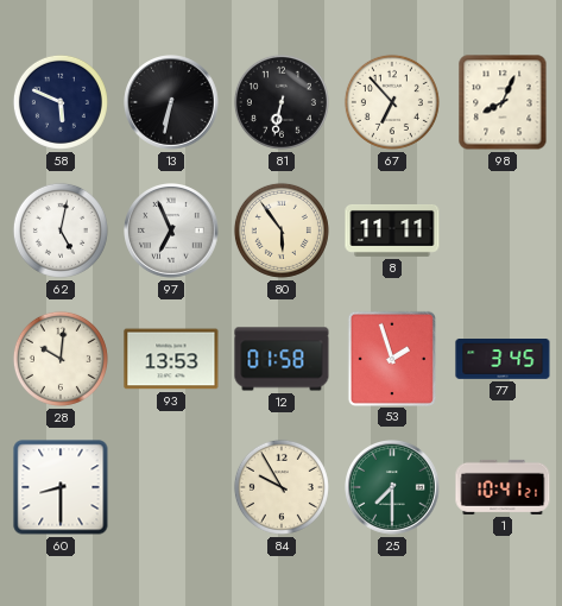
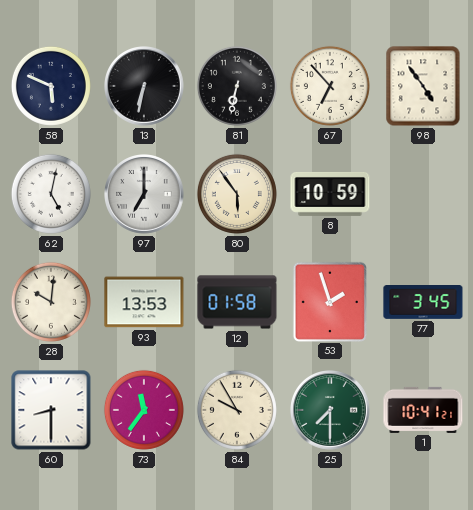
98: 8:04 -> 4:54 (423, 86)
97: 6:56 -> 7:00 (144, 194)
8: 11:11 -> 10:59 (330, 194)
73: none -> 11:36 (144, 410)
